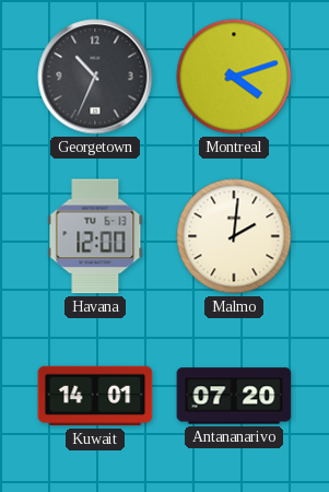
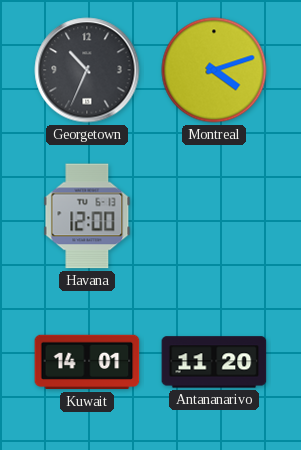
Malmo: 2:01 -> none (234, 236)
Antananarivo: 07:20 -> 11:20 (214, 362)
